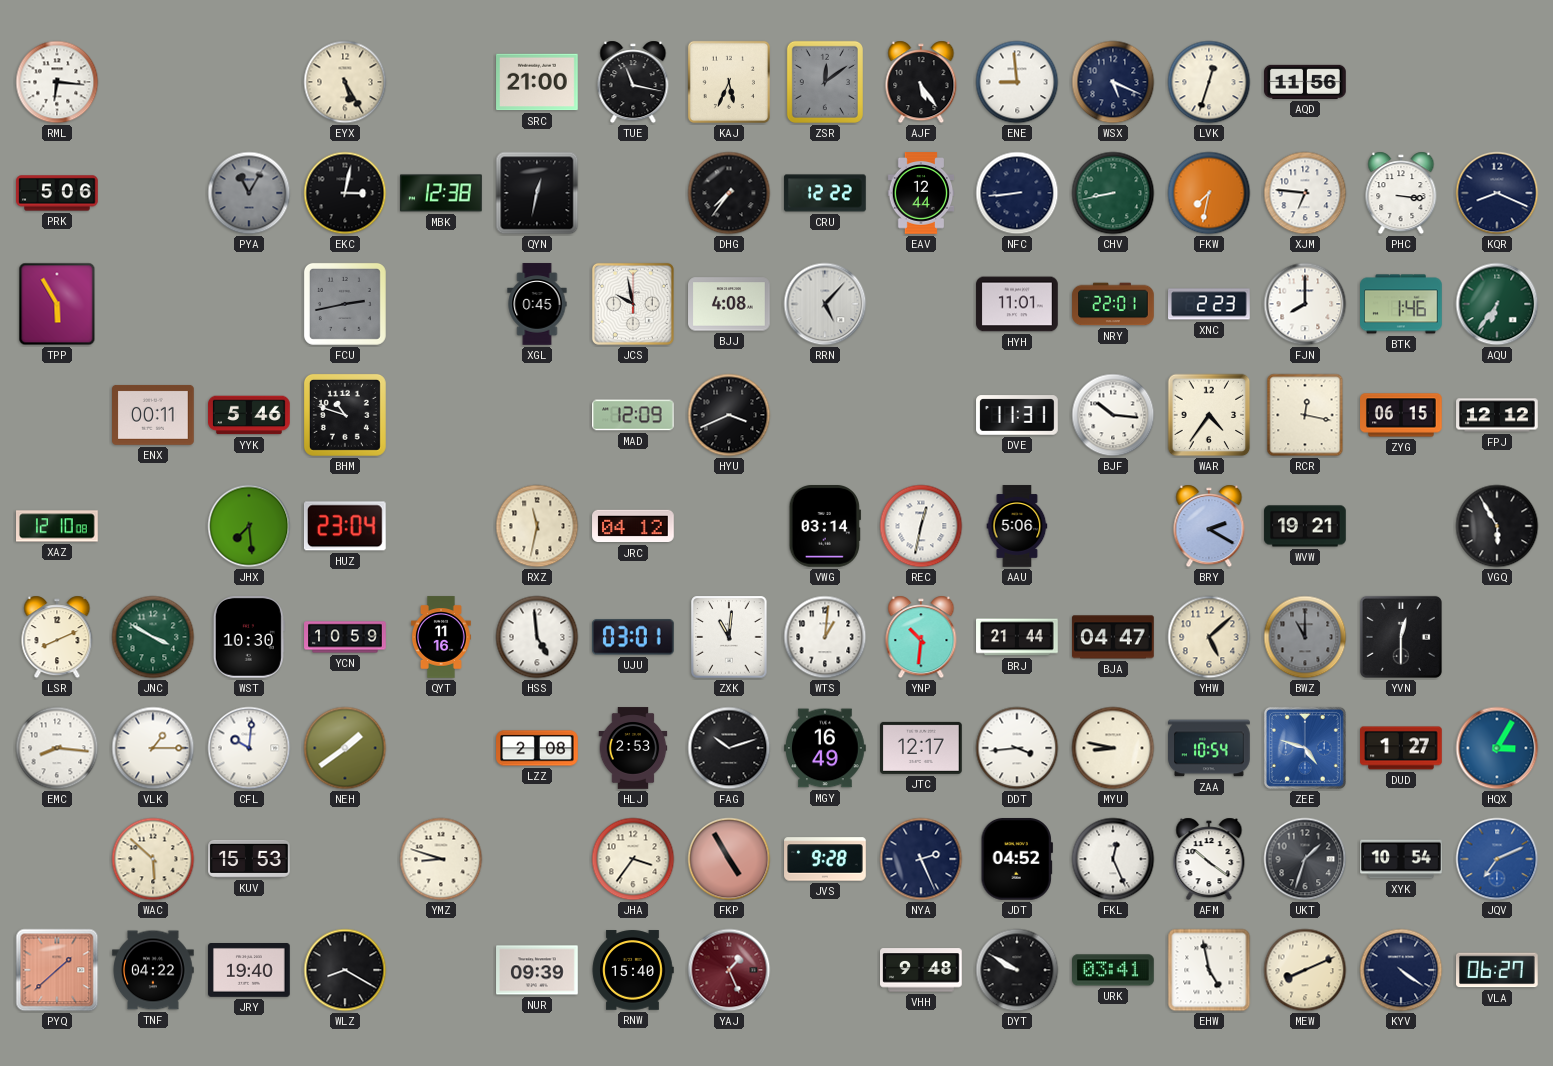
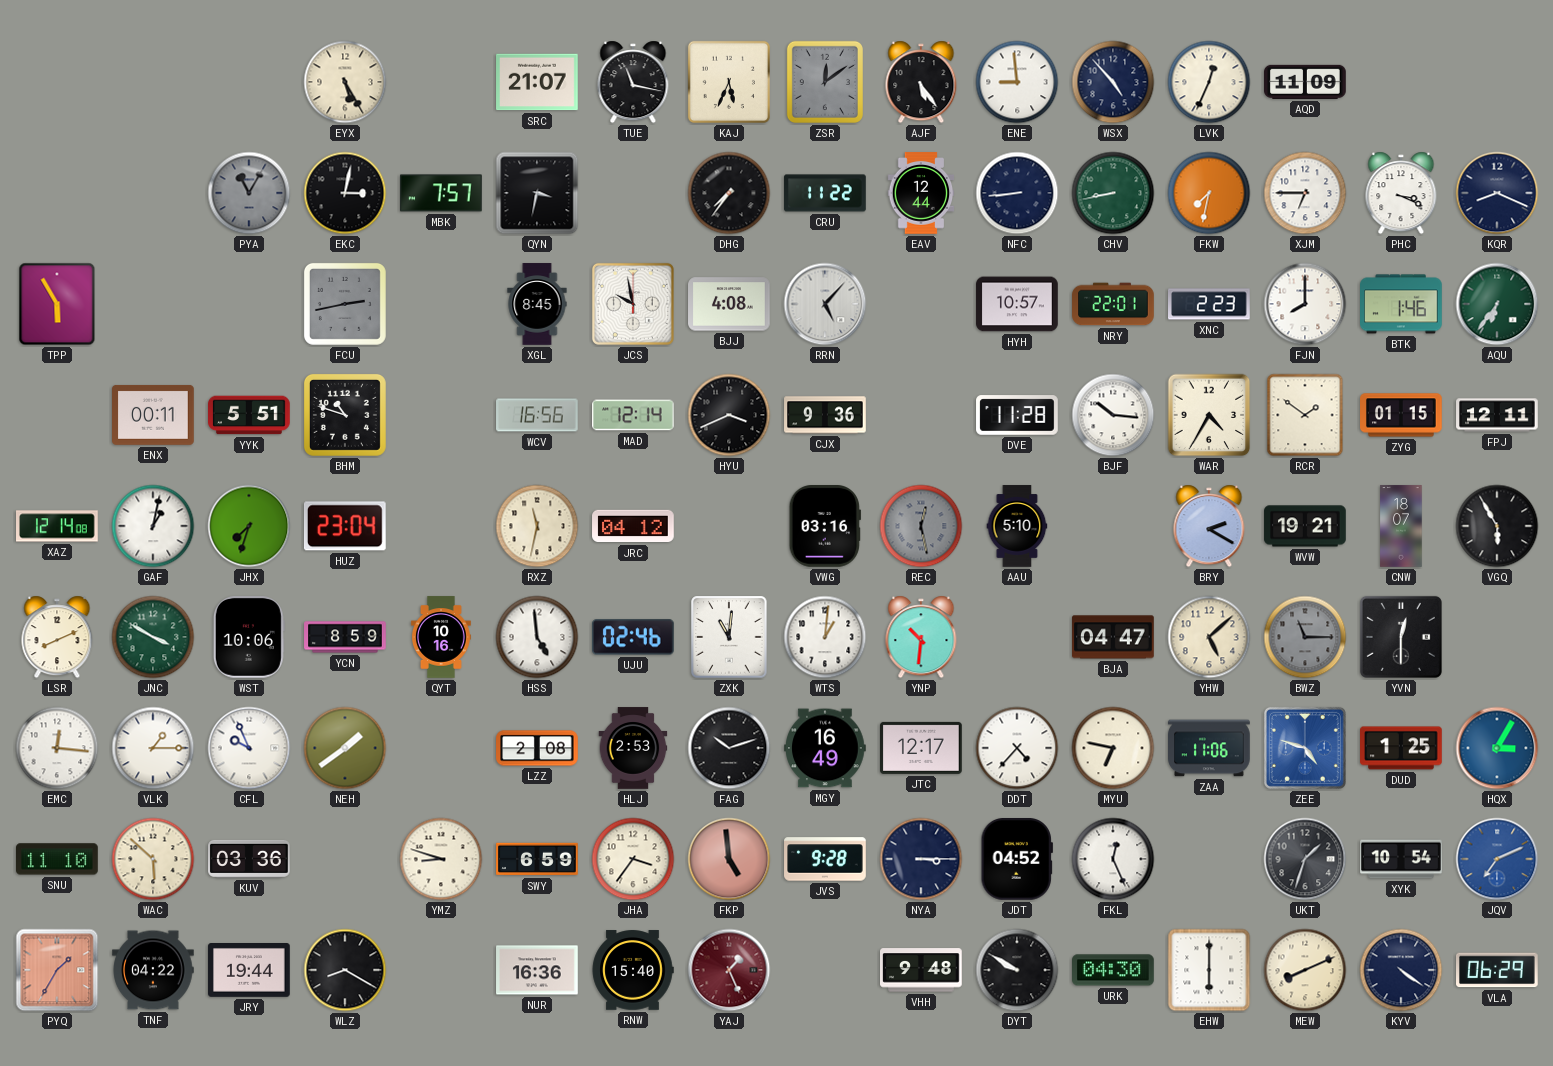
RML: 6:16 -> none (57, 82)
SRC: 21:00 -> 21:07 (537, 82)
WSX: 5:19 -> 4:53 (1113, 82)
LVK: 12:33 -> 12:34 (1209, 82)
AQD: 11:56 -> 11:09 (1305, 82)
PRK: 5:06 -> none (57, 193)
MBK: 12:38 -> 7:57 (441, 193)
QYN: 12:32 -> 3:32 (537, 193)
CRU: 12:22 -> 11:22 (825, 193)
XJM: 6:46 -> 6:45 (1305, 193)
PHC: 3:16 -> 3:19 (1401, 193)
XGL: 0:45 -> 8:45 (537, 304)
HYH: 11:01 -> 10:57 (1017, 304)
YYK: 5:46 -> 5:51 (249, 415)
WCV: none -> 16:56 (537, 415)
MAD: 12:09 -> 12:14 (633, 415)
CJX: none -> 9:36 (825, 415)
DVE: 11:31 -> 11:28 (1017, 415)
WAR: 4:36 -> 4:35 (1209, 415)
RCR: 12:17 -> 1:51 (1305, 415)
ZYG: 06:15 -> 01:15 (1401, 415)
FPJ: 12:12 -> 12:11 (1497, 415)
XAZ: 12:10 -> 12:14 (58, 526)
GAF: none -> 1:02 (153, 526)
JHX: 7:29 -> 7:33 (249, 526)
VWG: 03:14 -> 03:16 (825, 527)
REC: 12:32 -> 12:28 (921, 526)
REC dial: white -> grey (921, 526)
AAU: 5:06 -> 5:10 (1017, 526)
CNW: none -> 18:07 (1401, 526)
WST: 10:30 -> 10:06 (249, 638)
YCN: 10:59 -> 8:59 (345, 637)
QYT: 11:16 -> 10:16 (442, 637)
UJU: 03:01 -> 02:46 (634, 637)
BRJ: 21:44 -> none (1017, 637)
BWZ: 11:00 -> 11:15 (1305, 637)
EMC: 8:16 -> 12:16 (57, 748)
CFL: 10:01 -> 9:56 (249, 748)
DDT: 3:44 -> 4:37 (1017, 748)
MYU: 8:47 -> 6:47 (1113, 748)
ZAA: 10:54 -> 11:06 (1209, 748)
DUD: 1:27 -> 1:25 (1401, 748)
SNU: none -> 11:10 (57, 859)
KUV: 15:53 -> 03:36 (249, 859)
SWY: none -> 6:59 (537, 859)
FKP: 4:55 -> 4:59 (729, 859)
NYA: 2:26 -> 3:15 (921, 859)
AFM: 10:21 -> none (1209, 859)
PYQ: 1:38 -> 1:35 (57, 970)
JRY: 19:40 -> 19:44 (249, 971)
NUR: 09:39 -> 16:36 (537, 970)
URK: 03:41 -> 04:30 (1114, 970)
EHW: 4:58 -> 6:00 (1209, 970)
VLA: 06:27 -> 06:29 (1498, 970)
